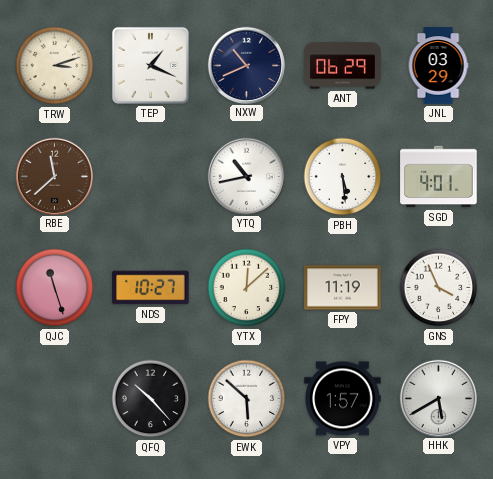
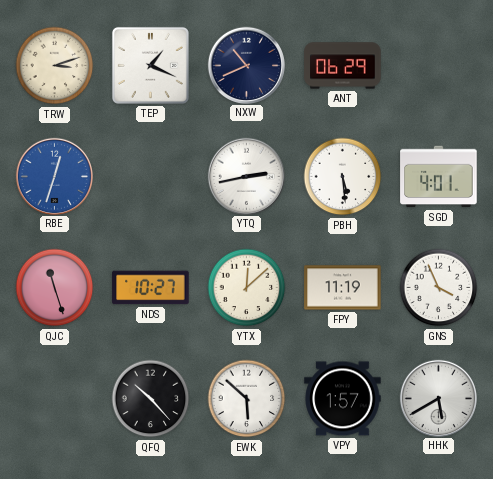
JNL: 03:29 -> none (438, 66)
RBE: 11:38 -> 12:33 (54, 176)
RBE dial: brown -> blue (54, 176)
YTQ: 10:43 -> 2:43 (246, 176)
